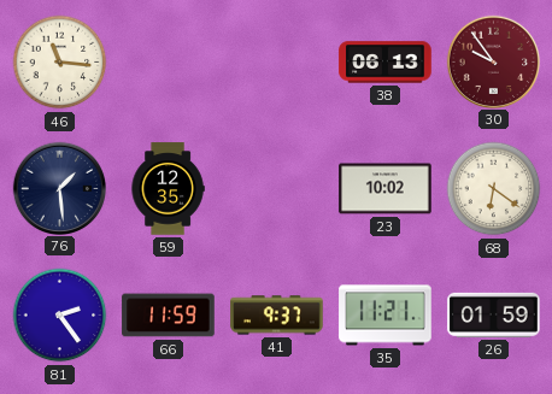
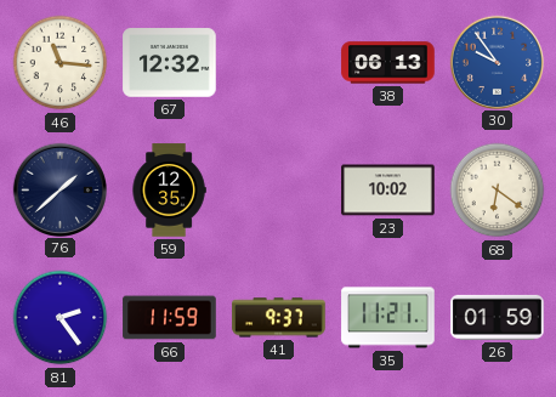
67: none -> 12:32 (170, 63)
30 dial: burgundy -> blue (497, 62)
76: 1:29 -> 1:38 (59, 189)
